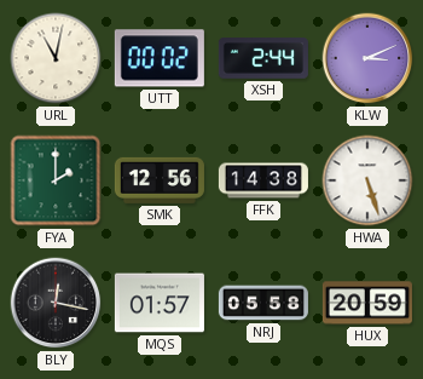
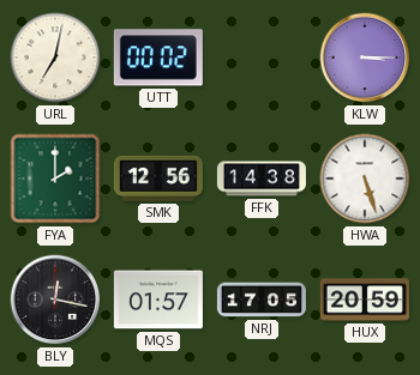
URL: 11:02 -> 7:02 (55, 58)
XSH: 2:44 -> none (263, 58)
KLW: 3:11 -> 3:15 (365, 58)
NRJ: 05:58 -> 17:05 (262, 300)
